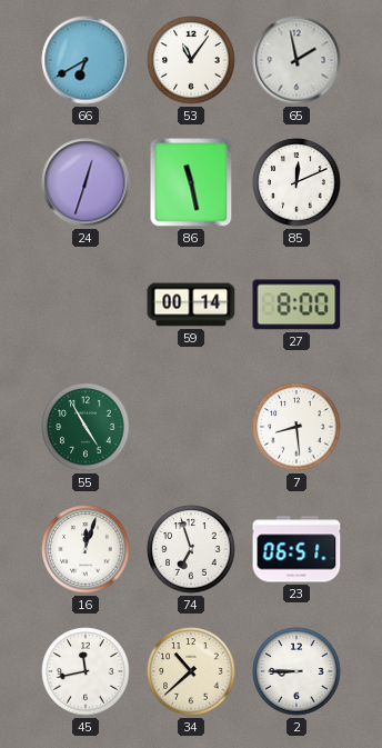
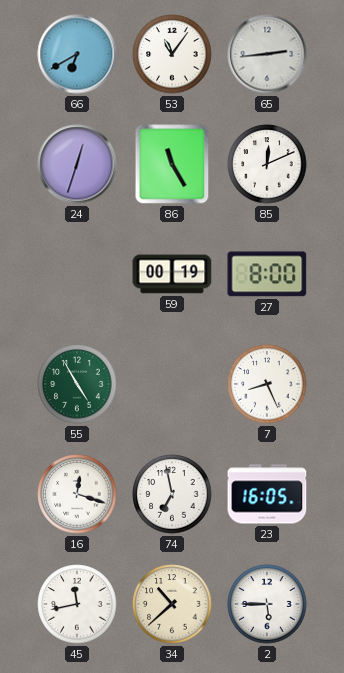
65: 1:58 -> 2:44 (267, 54)
86: 11:28 -> 11:25 (172, 164)
59: 00:14 -> 00:19 (172, 274)
7: 8:29 -> 8:26 (267, 384)
16: 12:03 -> 12:18 (77, 494)
74: 6:57 -> 6:58 (172, 494)
23: 06:51 -> 16:05 (267, 494)
2: 8:45 -> 5:45 (267, 604)
